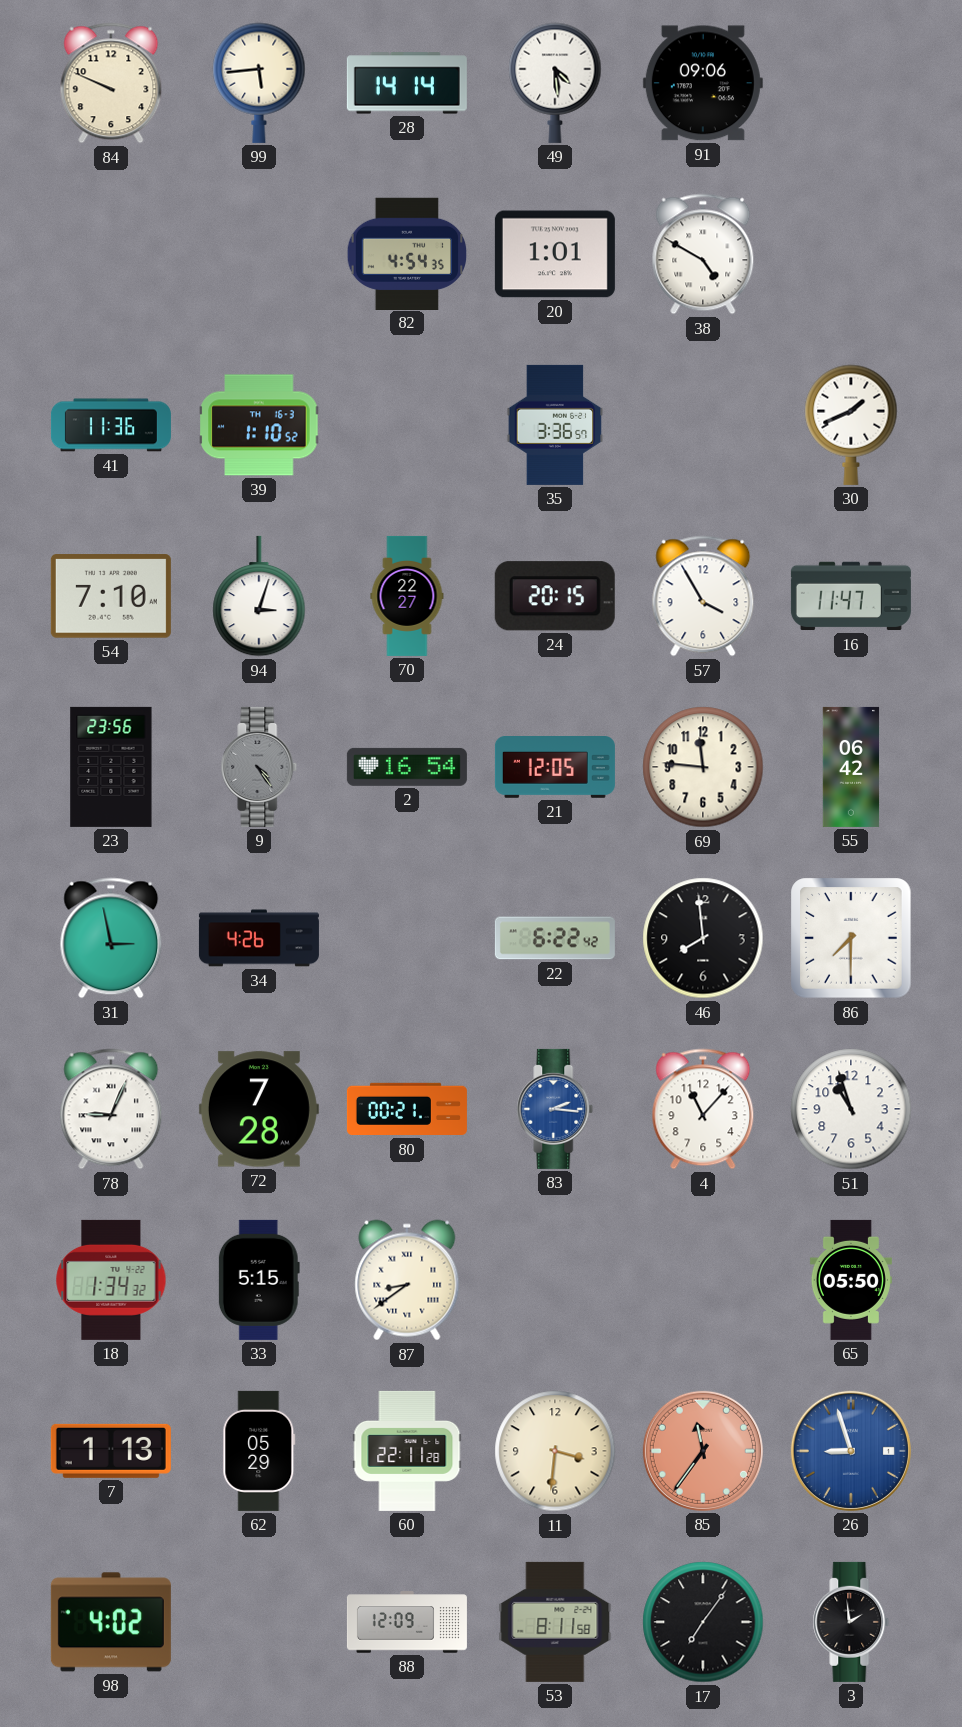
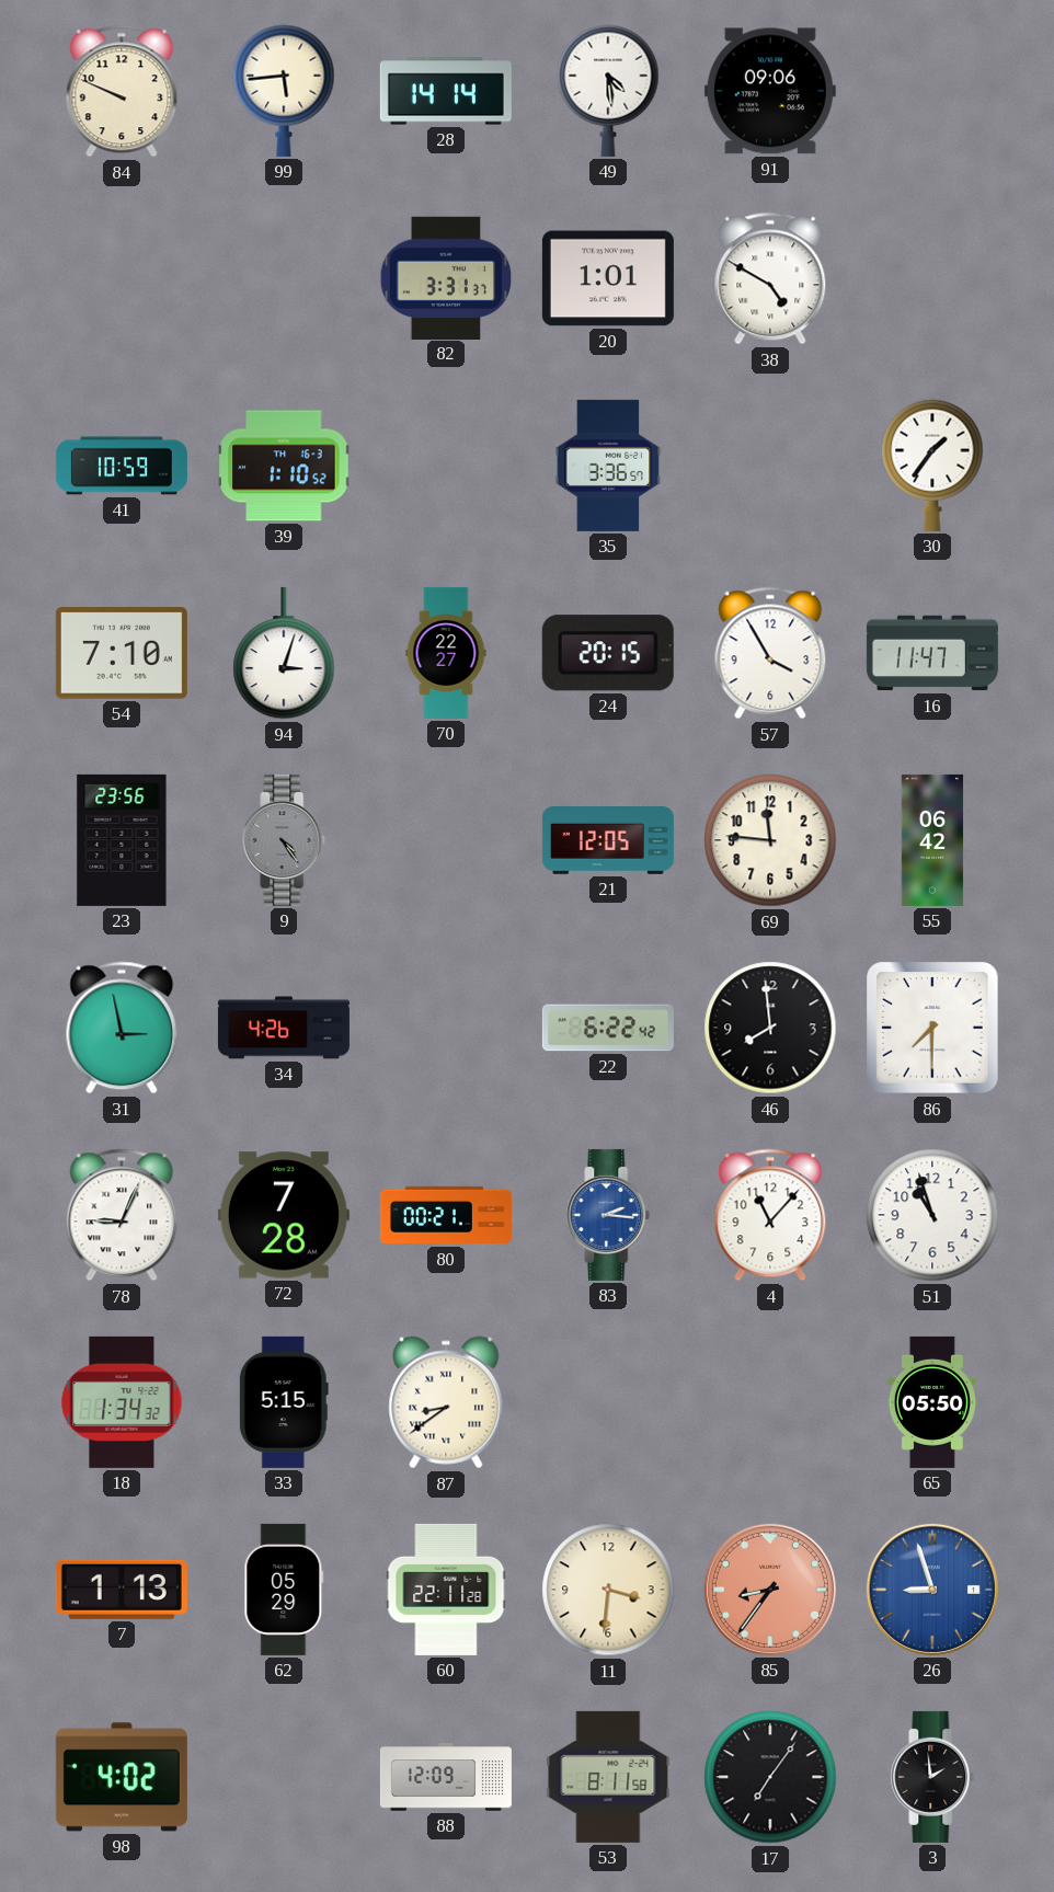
82: 4:54 -> 3:31 (446, 277)
41: 11:36 -> 10:59 (122, 466)
30: 1:41 -> 1:36 (932, 466)
2: 16:54 -> none (407, 767)
85: 11:36 -> 8:36 (770, 1590)
